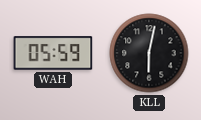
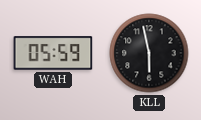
KLL: 6:02 -> 5:58 (149, 53)
